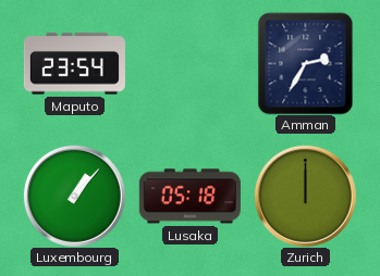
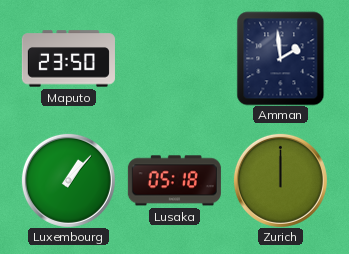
Maputo: 23:54 -> 23:50 (68, 59)
Amman: 2:35 -> 1:59 (281, 58)
